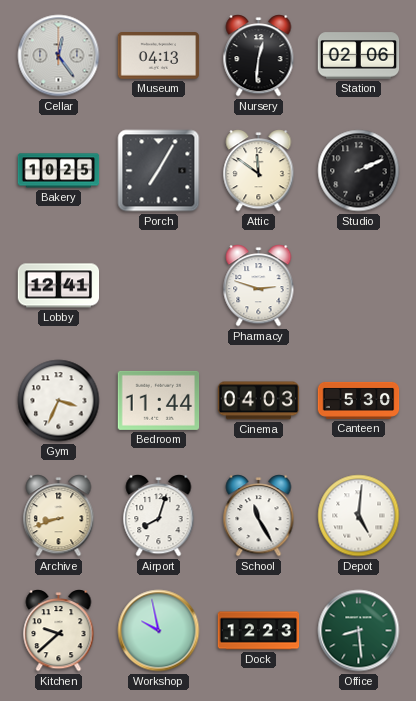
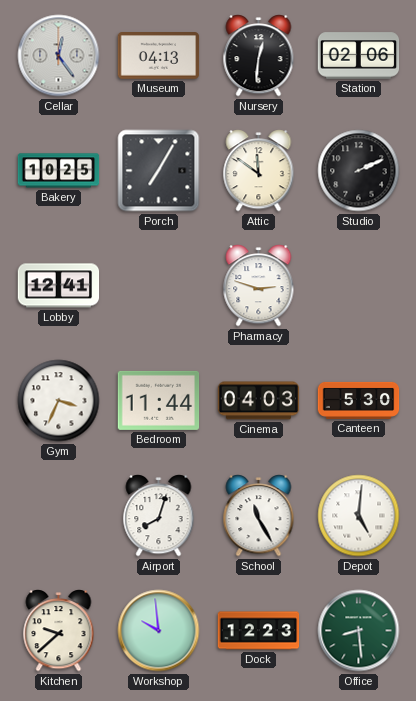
Archive: 8:42 -> none (59, 516)
Workshop: 9:58 -> 9:59 (159, 631)
